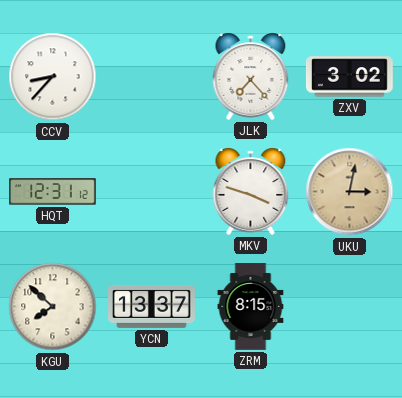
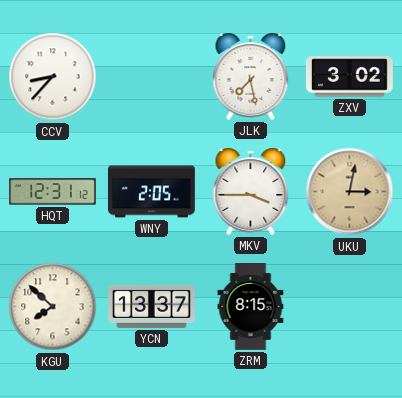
JLK: 7:23 -> 7:28 (251, 76)
WNY: none -> 2:05 (152, 192)
MKV: 3:48 -> 3:45 (251, 191)
